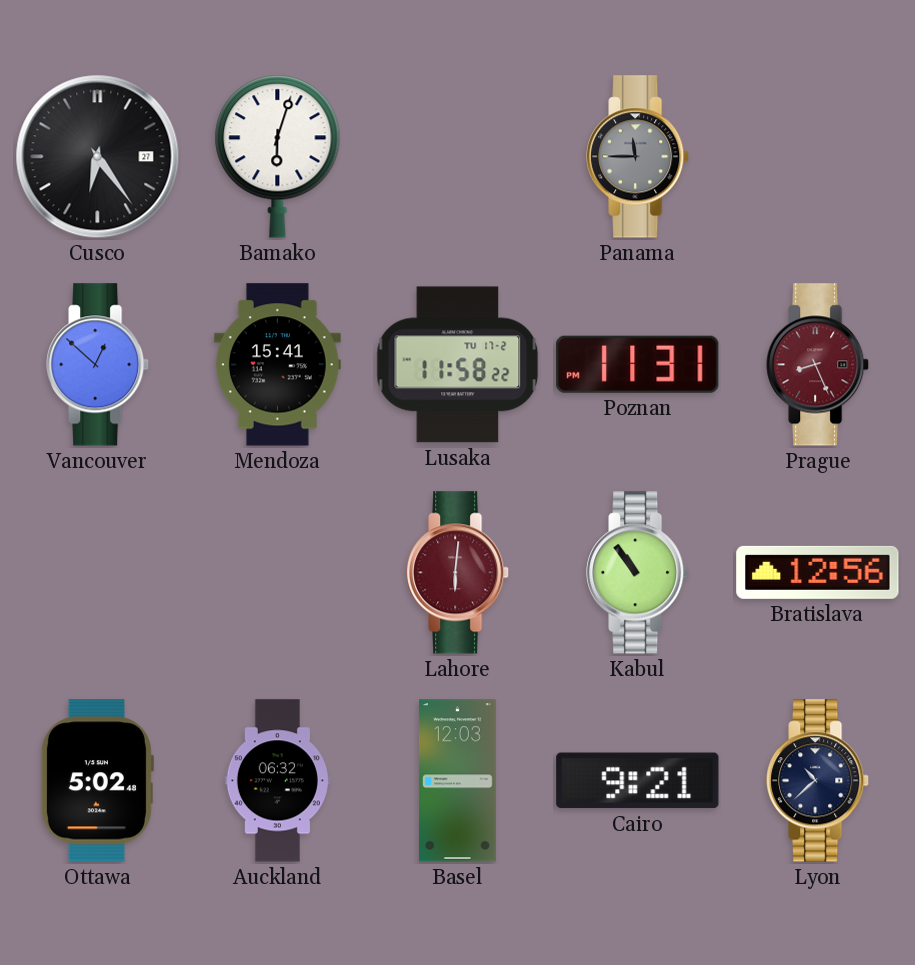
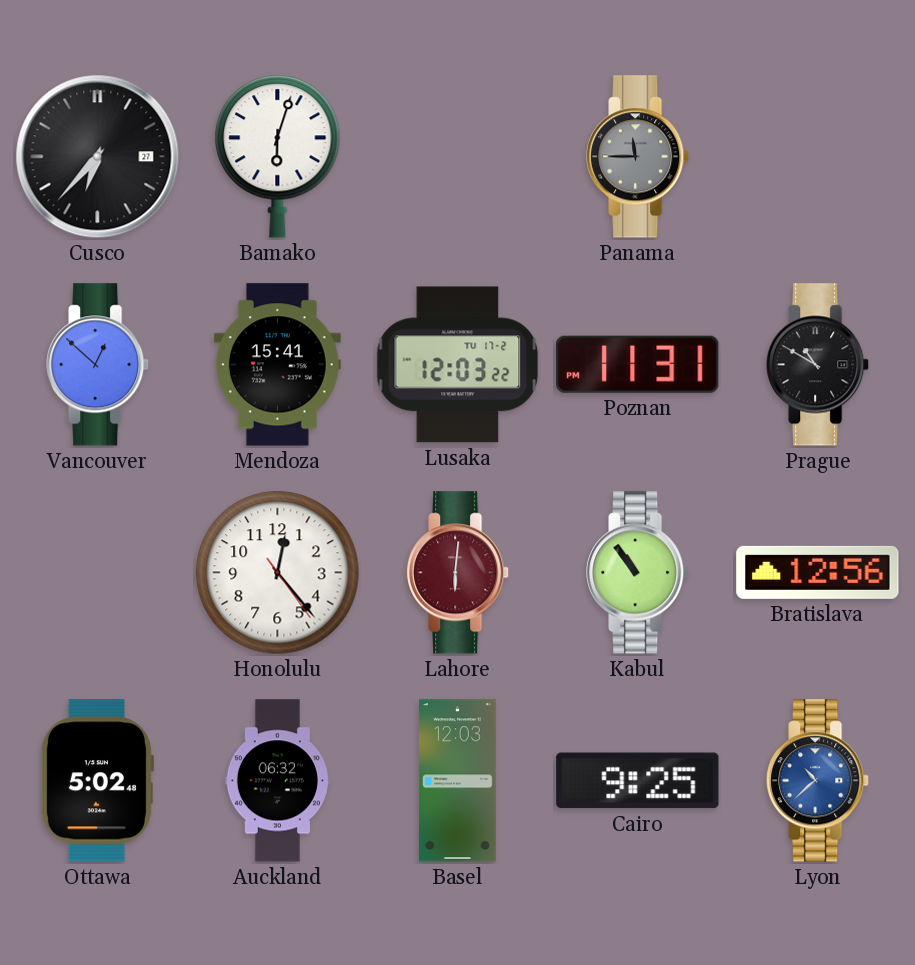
Cusco: 6:24 -> 6:37 (98, 157)
Lusaka: 11:58 -> 12:03 (458, 365)
Prague: 8:26 -> 10:50 (818, 365)
Prague dial: burgundy -> black (818, 365)
Honolulu: none -> 12:23 (278, 573)
Cairo: 9:21 -> 9:25 (638, 781)
Lyon dial: navy -> blue (818, 781)
